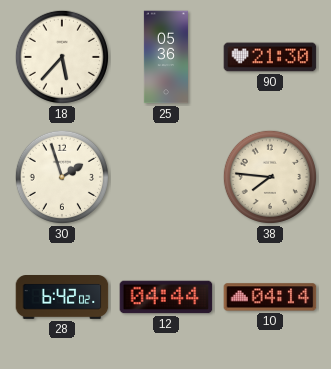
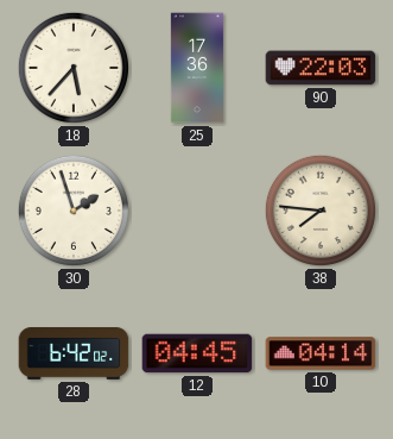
25: 05:36 -> 17:36 (197, 68)
90: 21:30 -> 22:03 (321, 68)
12: 04:44 -> 04:45 (197, 353)
